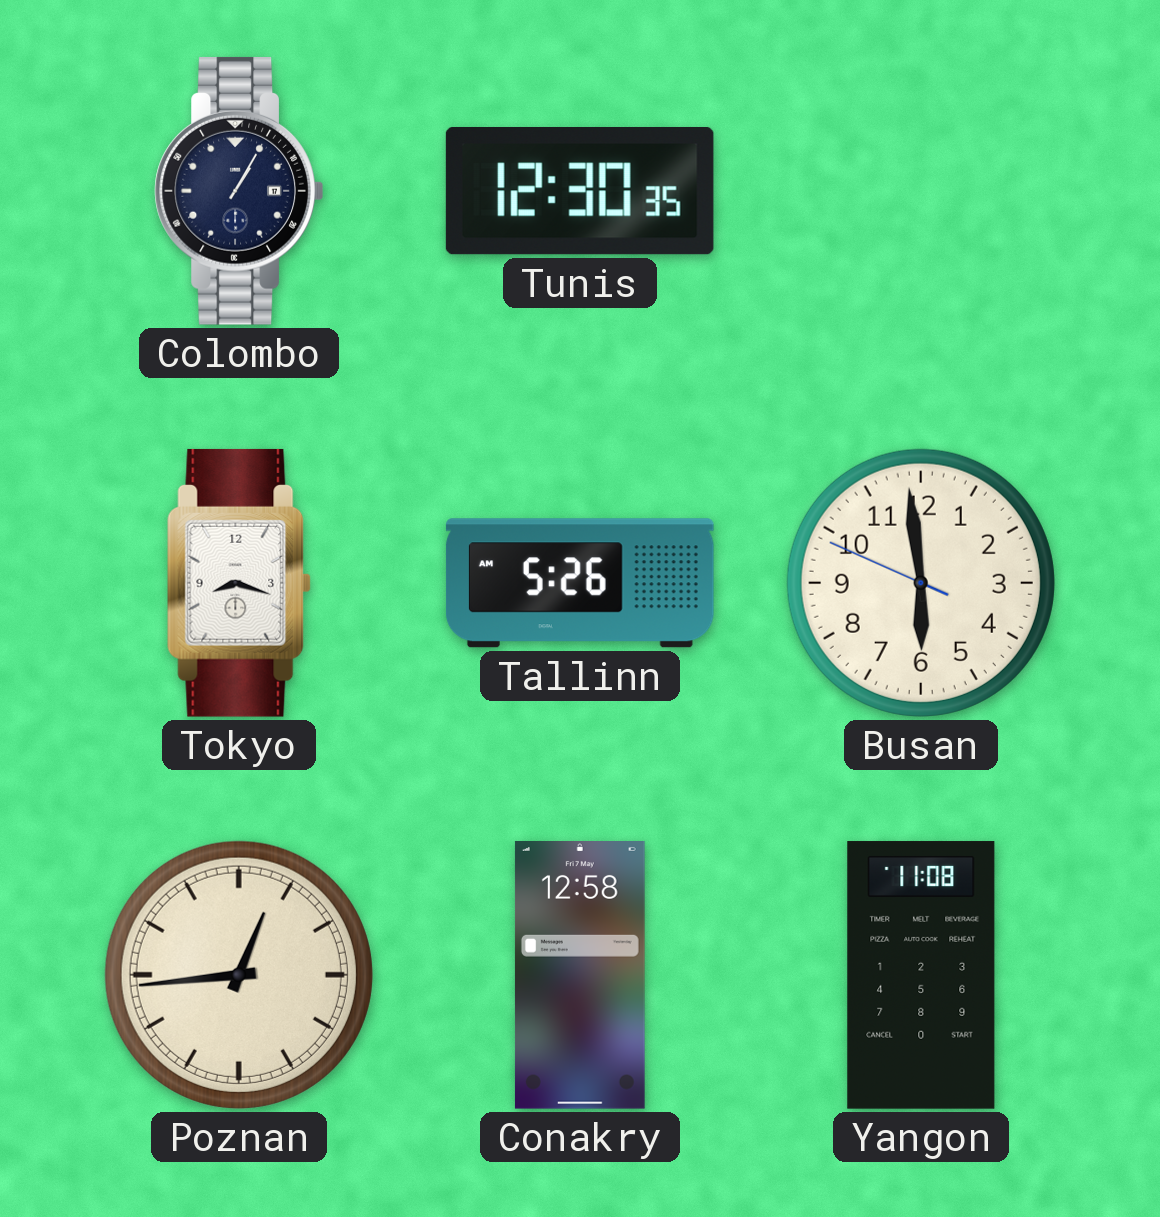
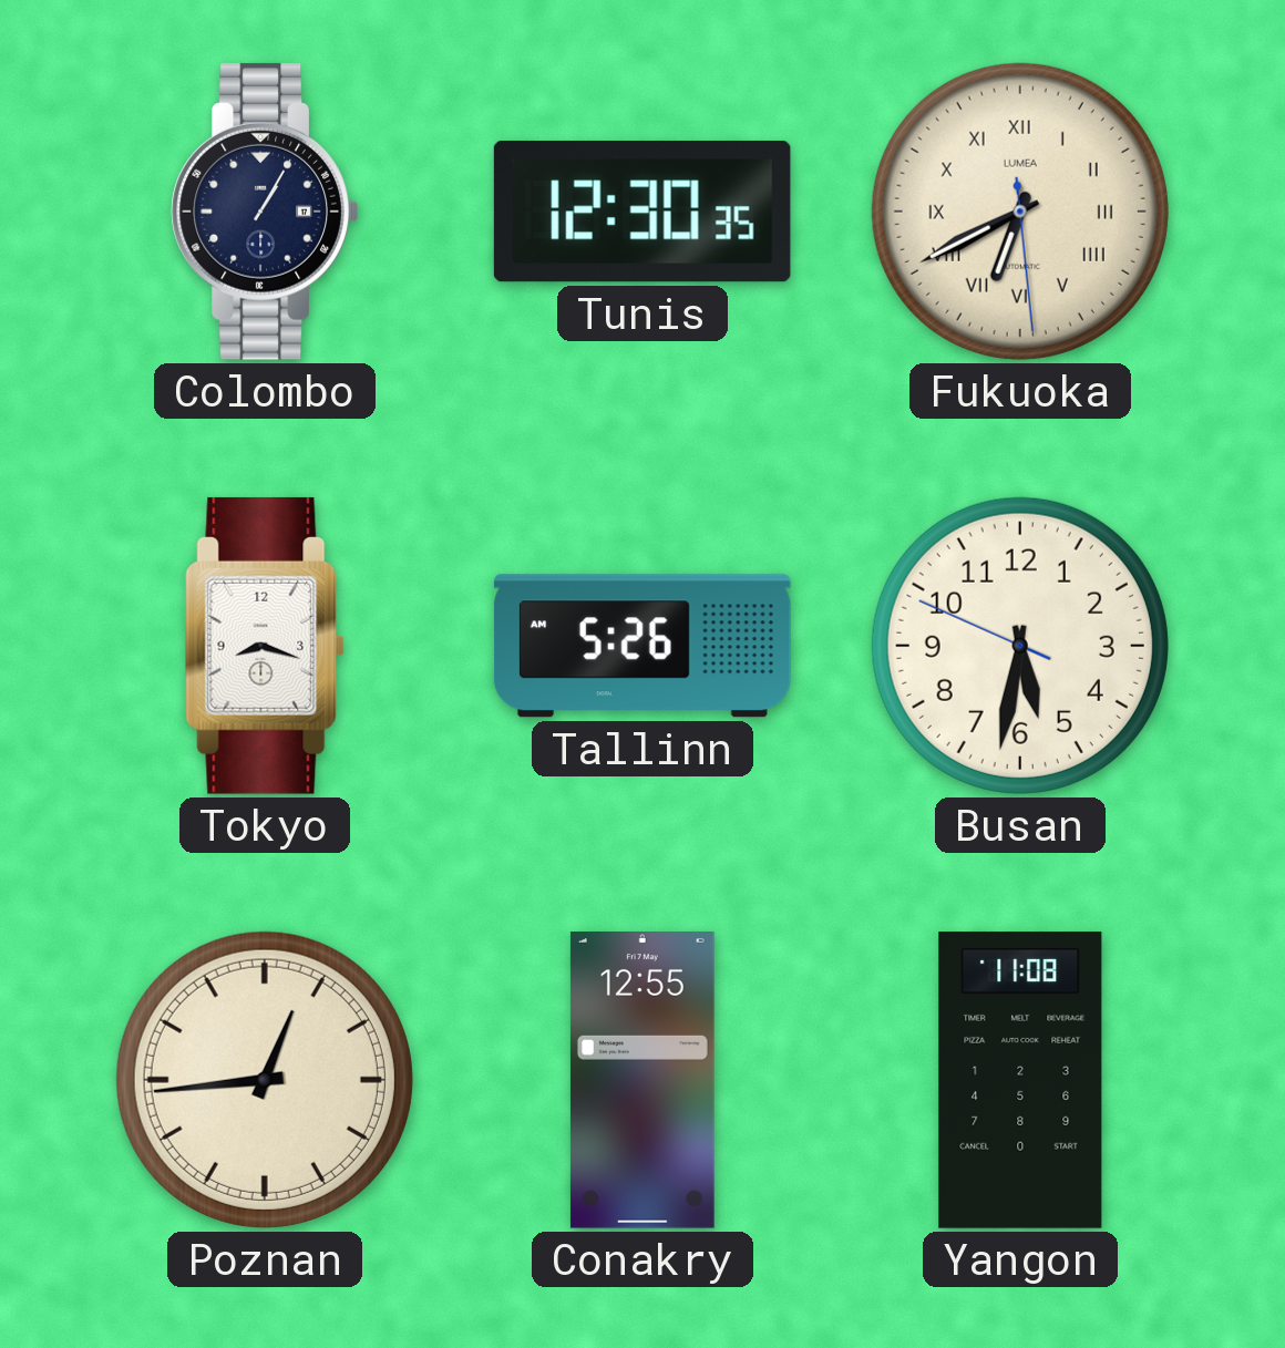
Fukuoka: none -> 6:40 (1020, 212)
Busan: 5:58 -> 5:31 (1020, 646)
Conakry: 12:58 -> 12:55 (642, 1081)
